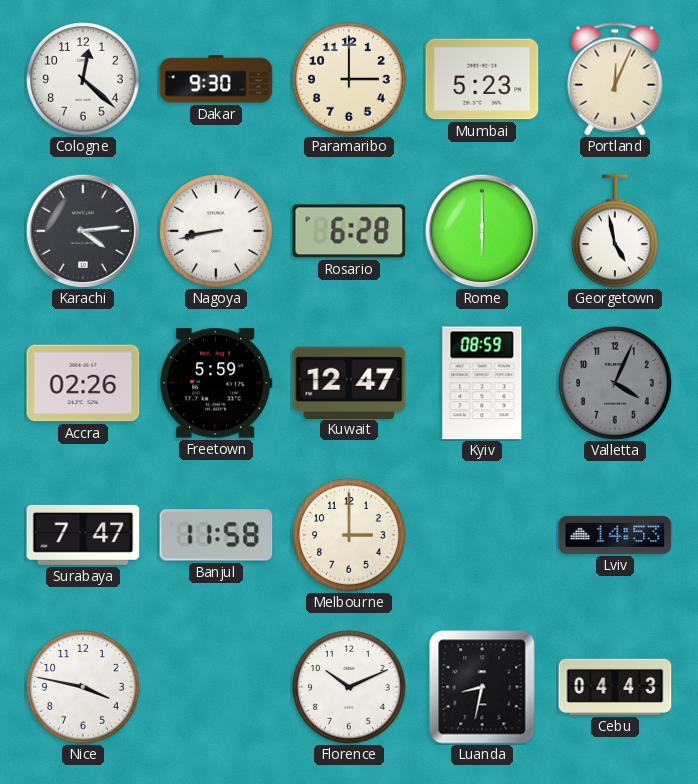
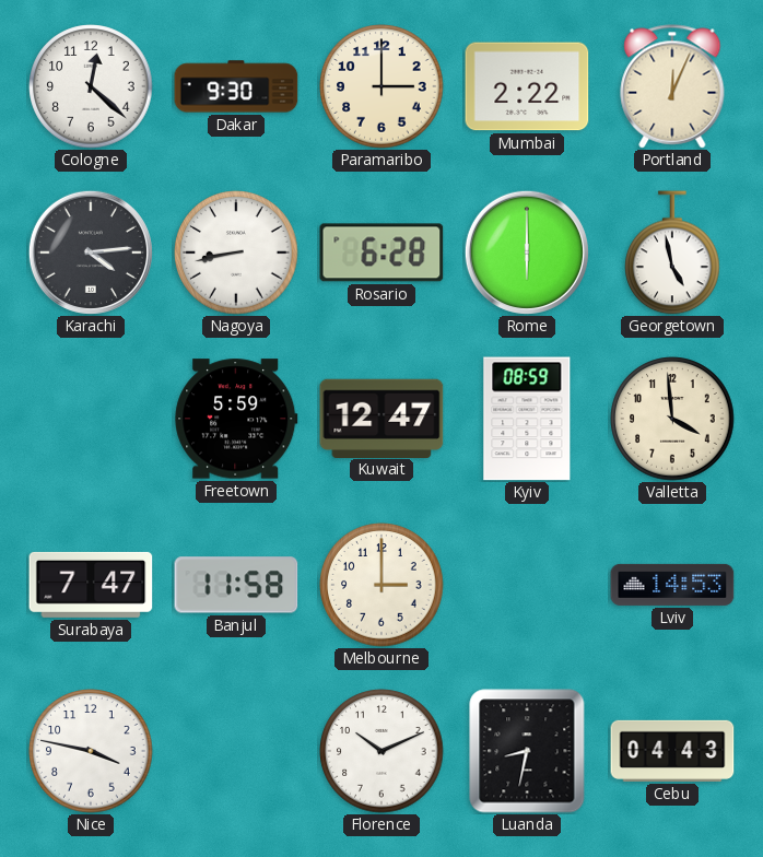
Mumbai: 5:23 -> 2:22 (527, 86)
Accra: 02:26 -> none (83, 383)
Valletta: 4:04 -> 3:59 (672, 419)
Valletta dial: grey -> cream (672, 419)
